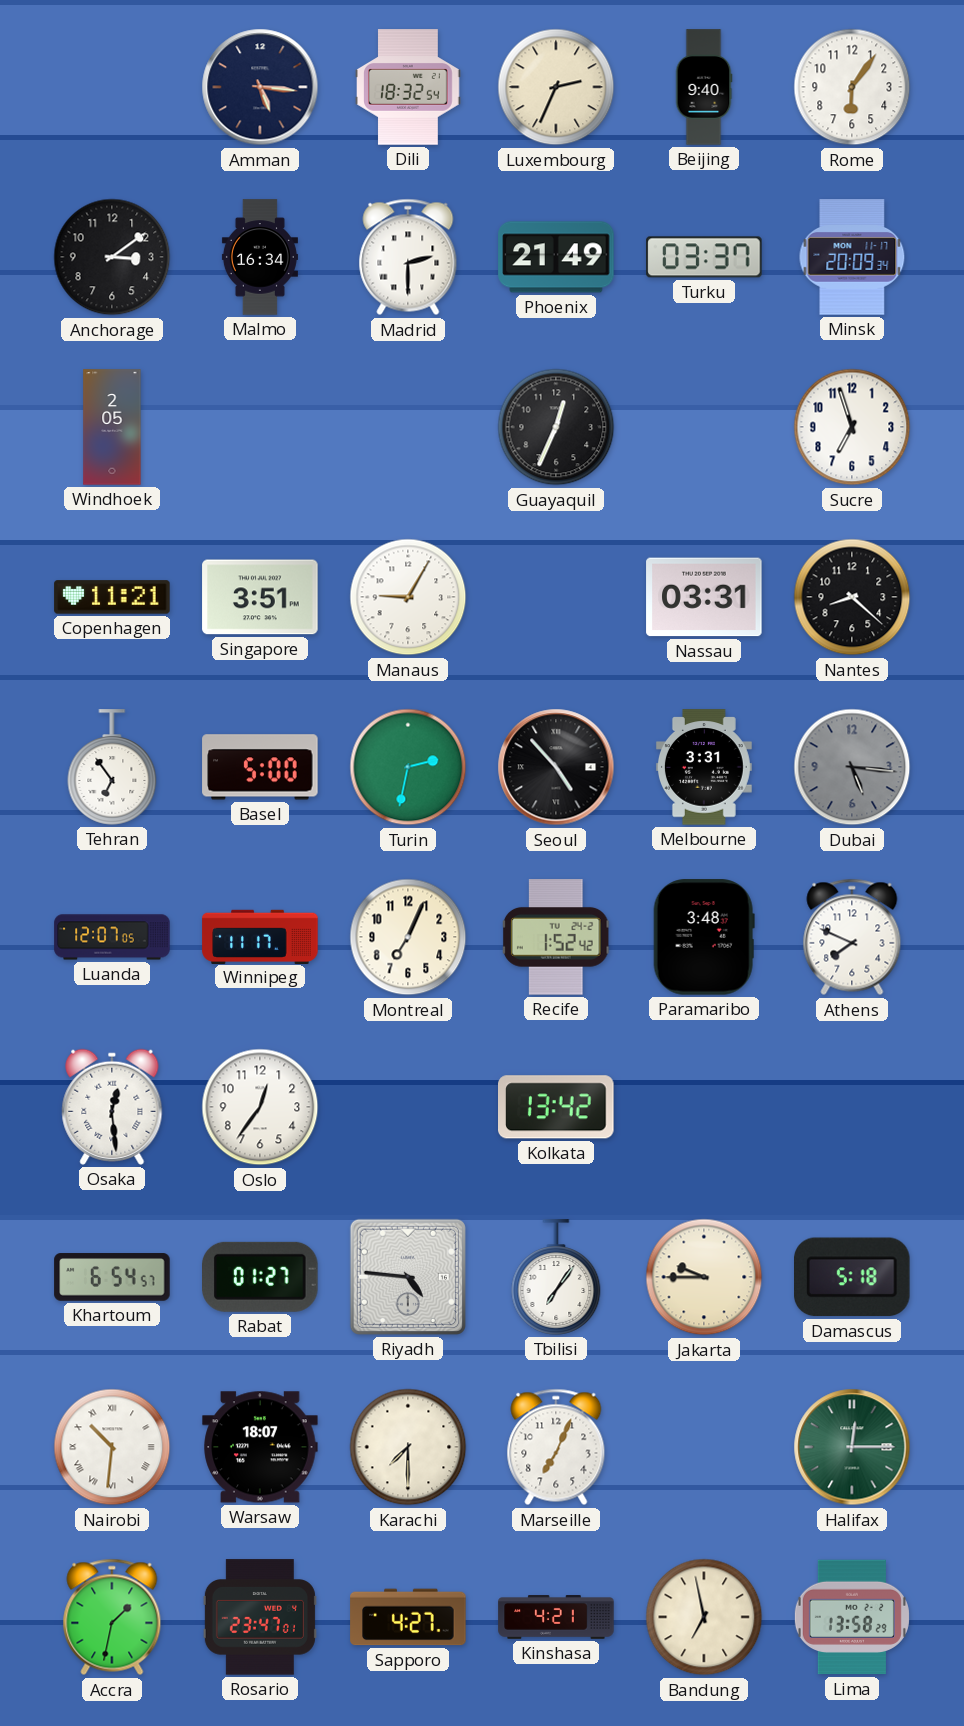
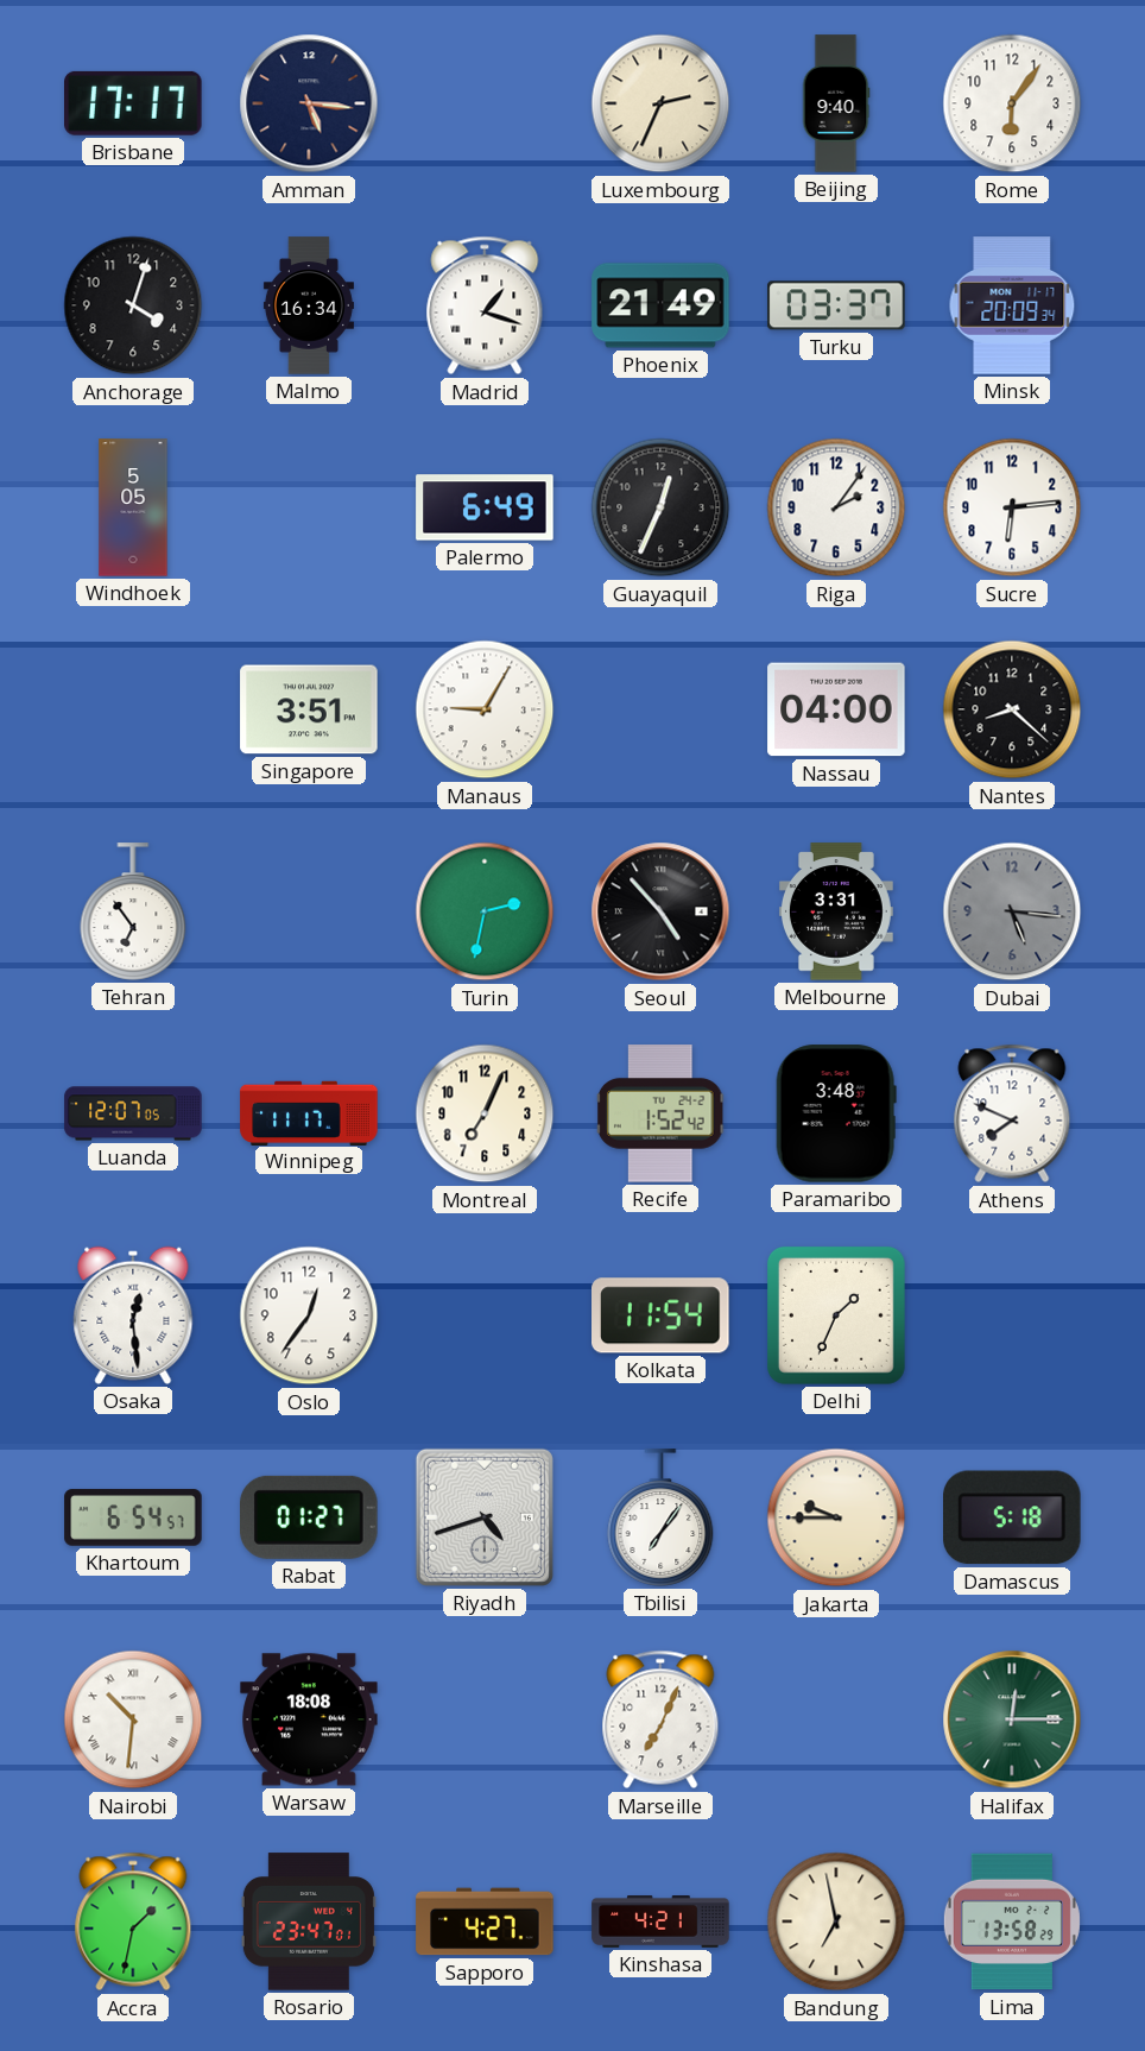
Brisbane: none -> 17:17 (133, 103)
Dili: 18:32 -> none (409, 87)
Anchorage: 3:09 -> 4:03 (133, 305)
Madrid: 2:30 -> 1:18 (485, 305)
Windhoek: 2:05 -> 5:05 (133, 507)
Palermo: none -> 6:49 (485, 507)
Riga: none -> 2:06 (836, 507)
Sucre: 6:57 -> 6:14 (1012, 507)
Copenhagen: 11:21 -> none (112, 597)
Nassau: 03:31 -> 04:00 (836, 709)
Basel: 5:00 -> none (260, 767)
Kolkata: 13:42 -> 11:54 (660, 1315)
Delhi: none -> 1:34 (836, 1315)
Riyadh: 4:46 -> 4:42 (485, 1517)
Warsaw: 18:07 -> 18:08 (309, 1719)
Karachi: 7:30 -> none (408, 1447)
